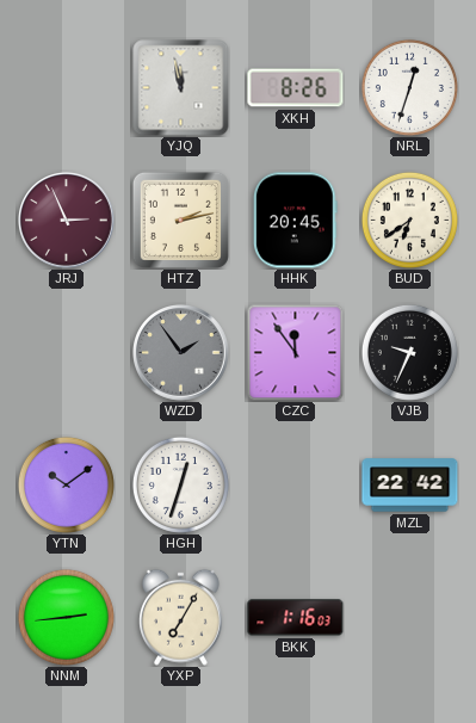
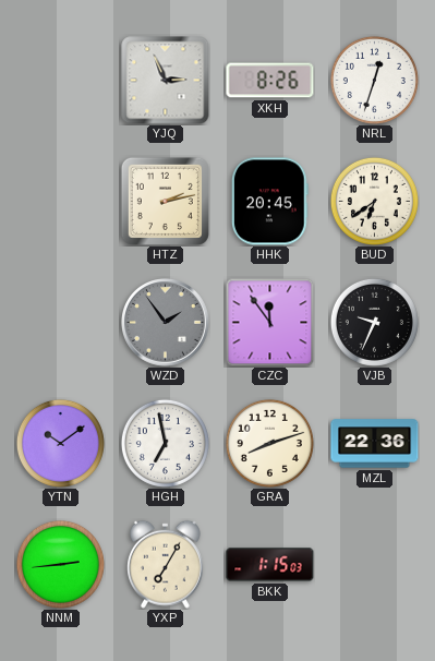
YJQ: 11:58 -> 2:56 (166, 81)
JRJ: 2:56 -> none (67, 221)
HGH: 12:33 -> 6:58 (165, 443)
GRA: none -> 8:12 (269, 443)
MZL: 22:42 -> 22:36 (375, 444)
BKK: 1:16 -> 1:15 (270, 565)
